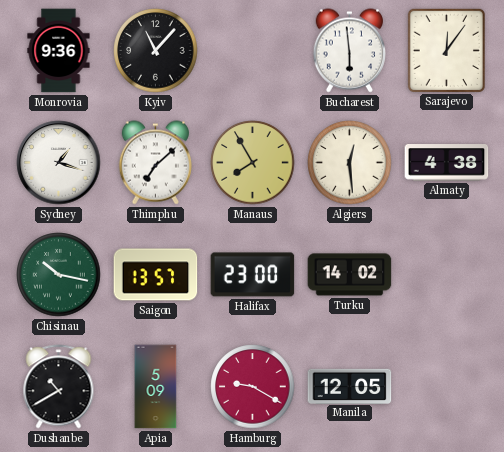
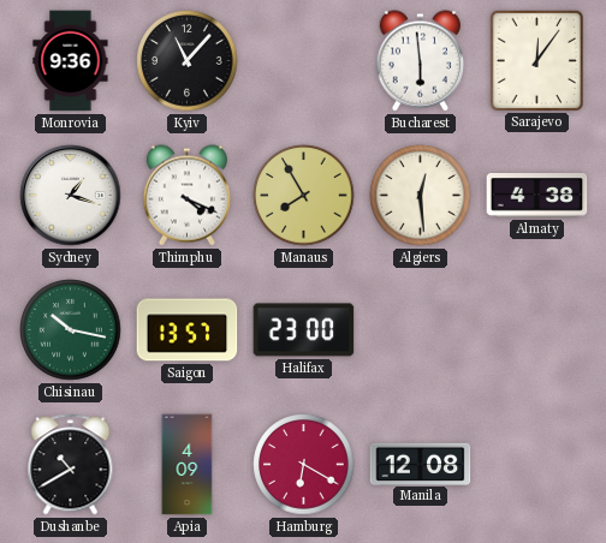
Thimphu: 7:08 -> 4:19 (186, 196)
Turku: 14:02 -> none (350, 275)
Apia: 5:09 -> 4:09 (188, 465)
Hamburg: 9:20 -> 6:20 (304, 465)
Manila: 12:05 -> 12:08 (421, 464)
